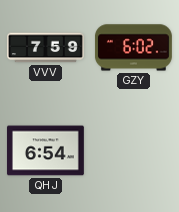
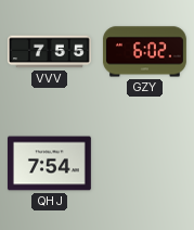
VVV: 7:59 -> 7:55 (49, 52)
QHJ: 6:54 -> 7:54 (49, 164)
